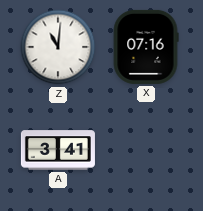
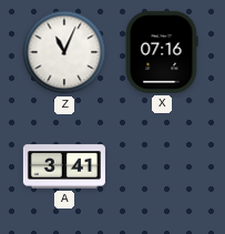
Z: 11:01 -> 11:04 (64, 52)
